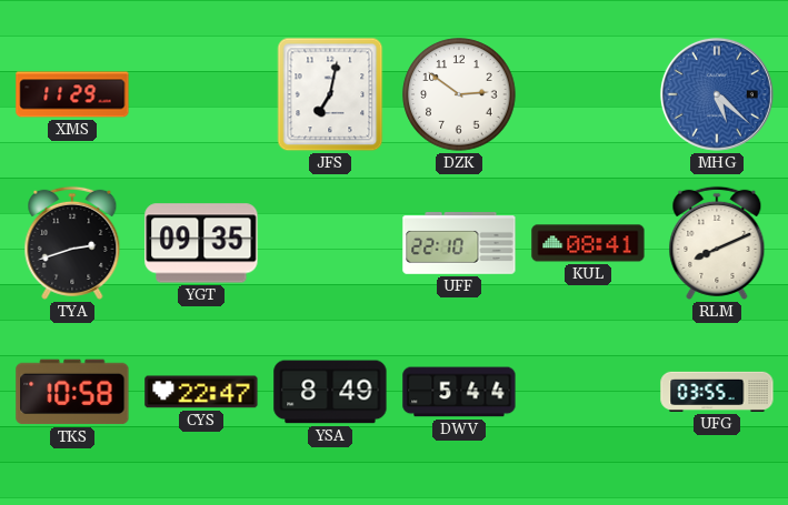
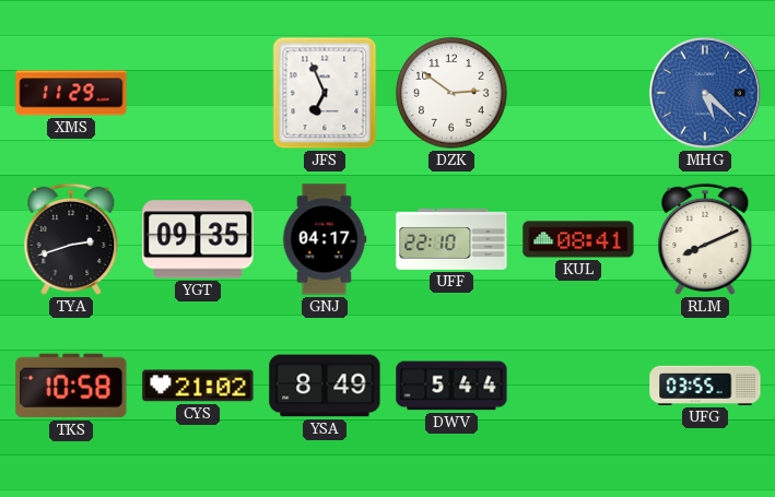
JFS: 7:02 -> 6:56 (325, 93)
GNJ: none -> 04:17 (325, 239)
CYS: 22:47 -> 21:02 (198, 386)
